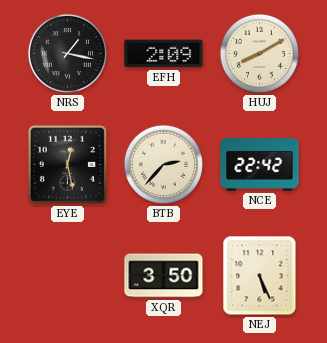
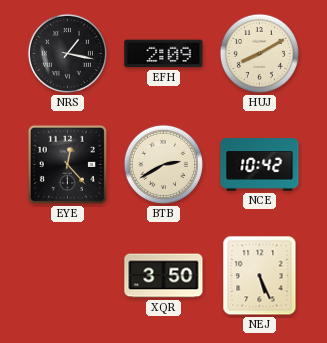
EYE: 12:28 -> 12:23 (67, 164)
BTB: 2:37 -> 2:40 (163, 164)
NCE: 22:42 -> 10:42 (260, 165)
